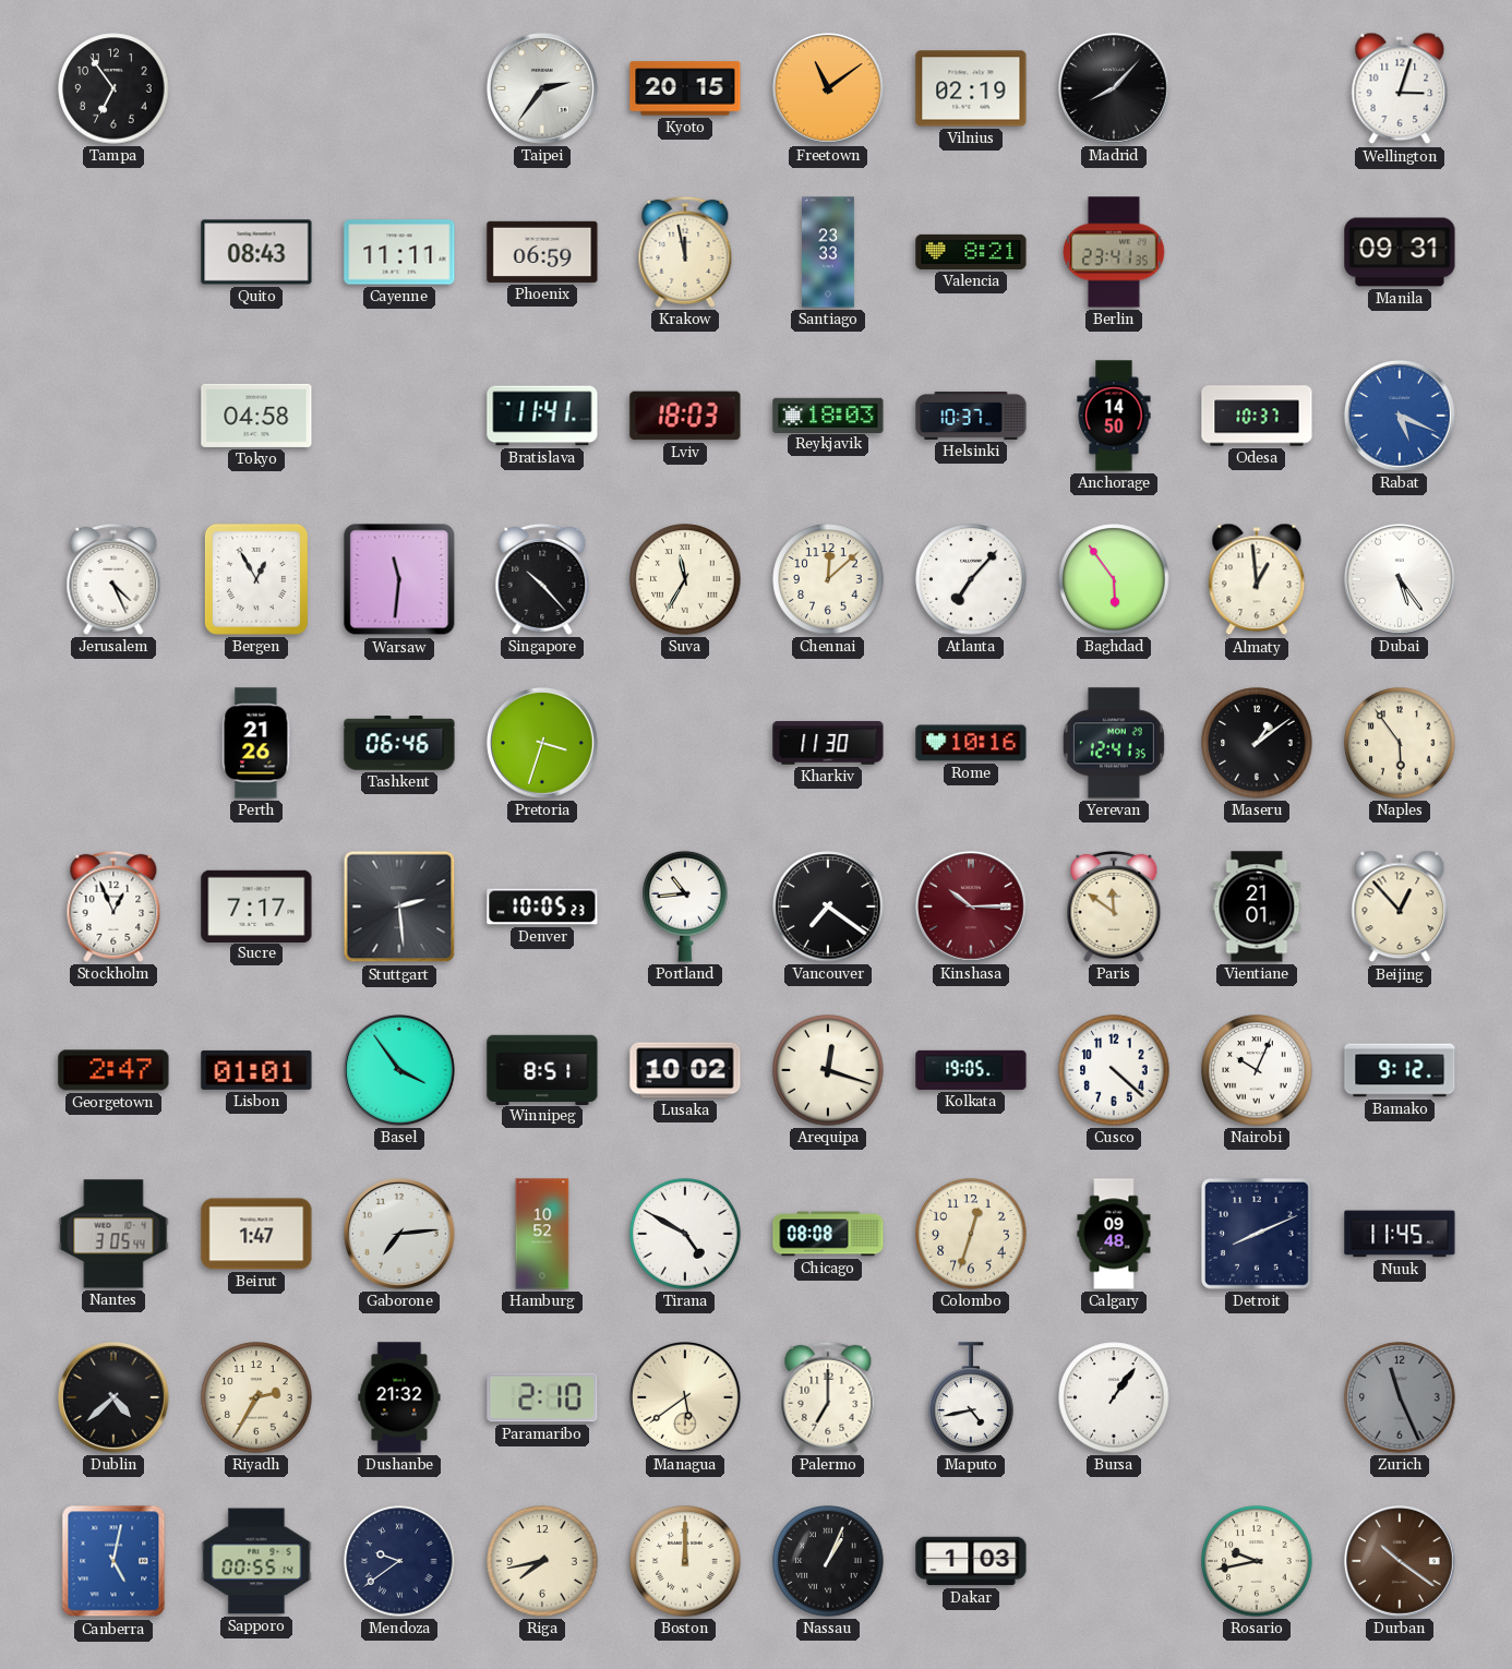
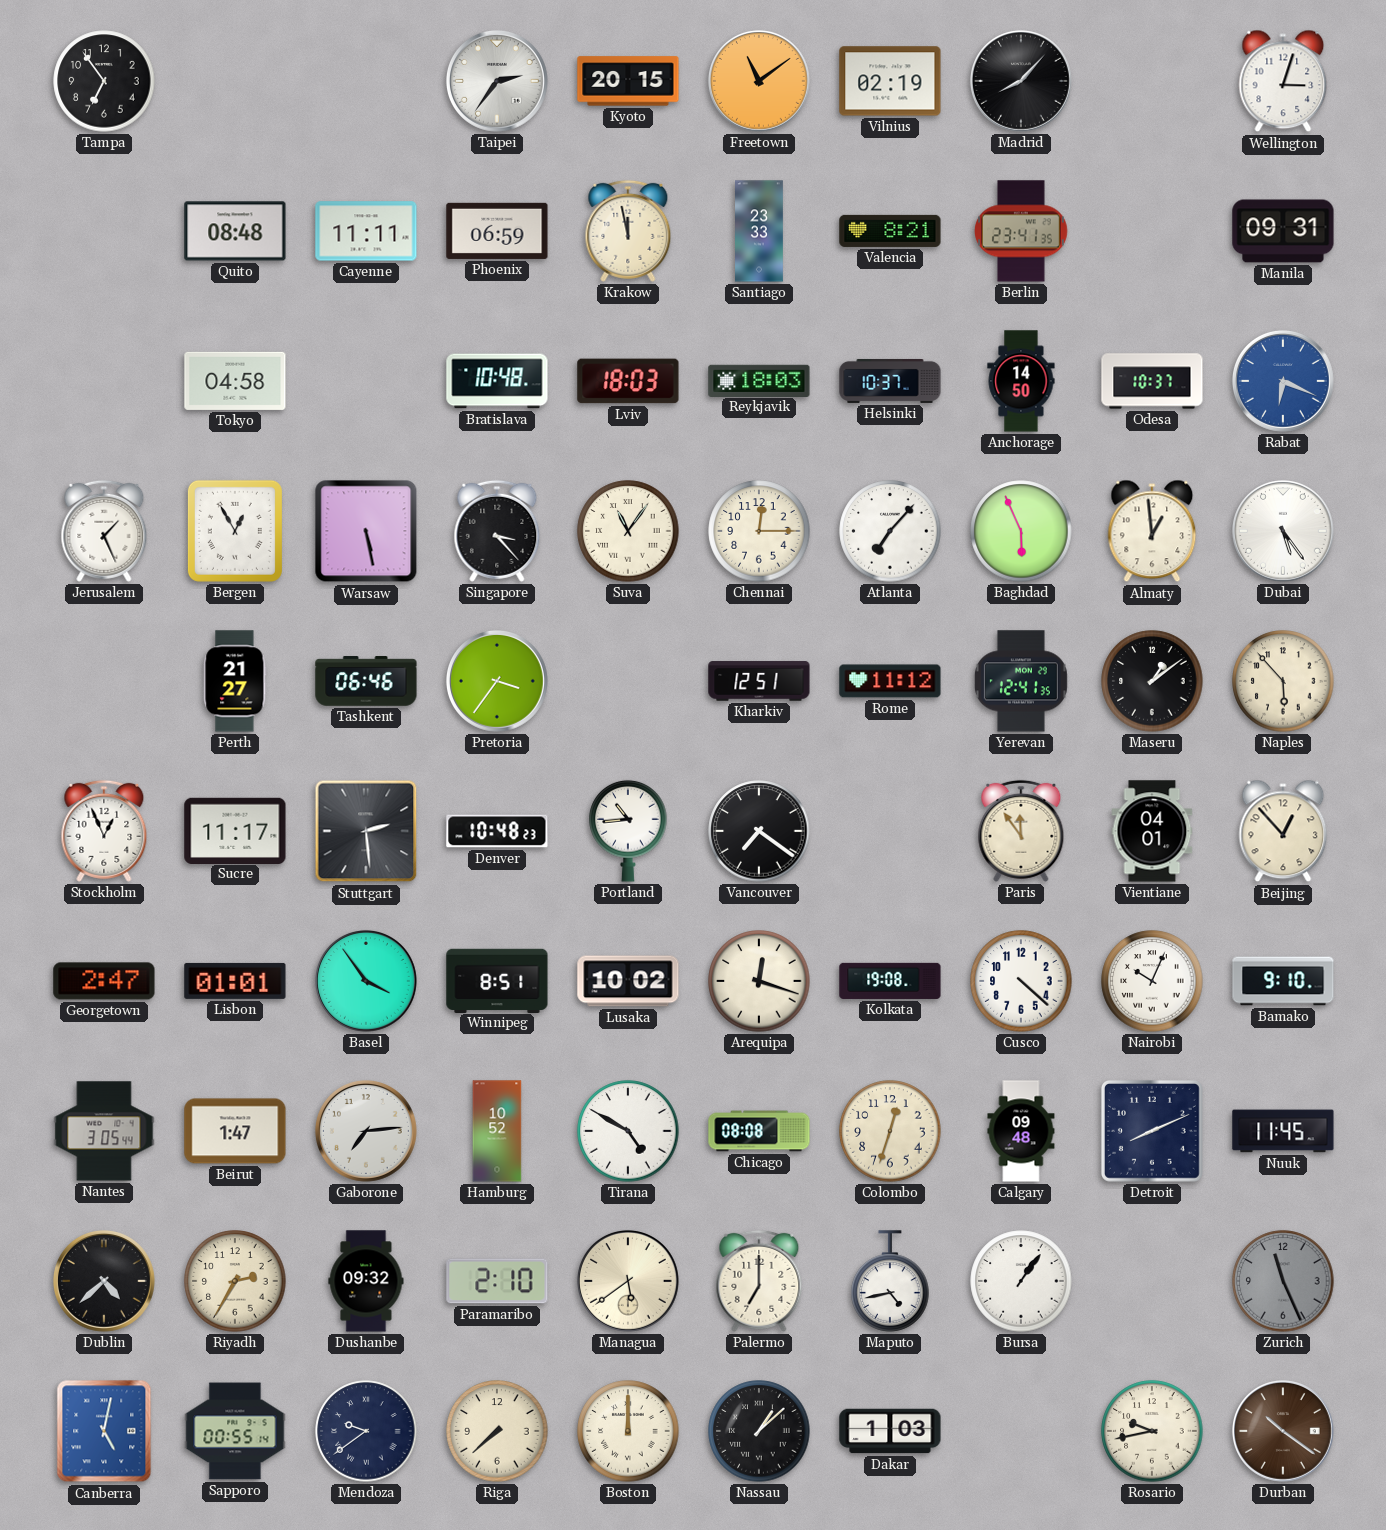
Quito: 08:43 -> 08:48 (235, 231)
Bratislava: 11:41 -> 10:48 (497, 381)
Rabat: 5:19 -> 6:19 (1283, 381)
Jerusalem: 4:26 -> 1:26 (104, 531)
Warsaw: 11:31 -> 5:28 (366, 531)
Singapore: 10:23 -> 3:23 (497, 531)
Suva: 11:35 -> 11:06 (628, 531)
Chennai: 12:08 -> 12:15 (759, 531)
Baghdad: 5:54 -> 5:56 (1021, 531)
Perth: 21:26 -> 21:27 (235, 681)
Pretoria: 3:33 -> 3:36 (497, 681)
Kharkiv: 11:30 -> 12:51 (759, 681)
Rome: 10:16 -> 11:12 (890, 681)
Naples: 5:54 -> 5:53 (1283, 681)
Sucre: 7:17 -> 11:17 (235, 830)
Denver: 10:05 -> 10:48 (497, 831)
Kinshasa: 10:15 -> none (971, 906)
Paris: 11:51 -> 11:54 (1021, 831)
Vientiane: 21:01 -> 04:01 (1152, 831)
Kolkata: 19:05 -> 19:08 (890, 981)
Bamako: 9:12 -> 9:10 (1283, 981)
Dushanbe: 21:32 -> 09:32 (366, 1281)
Riga: 7:43 -> 7:38 (497, 1431)
Nassau: 1:04 -> 1:08 (759, 1431)
